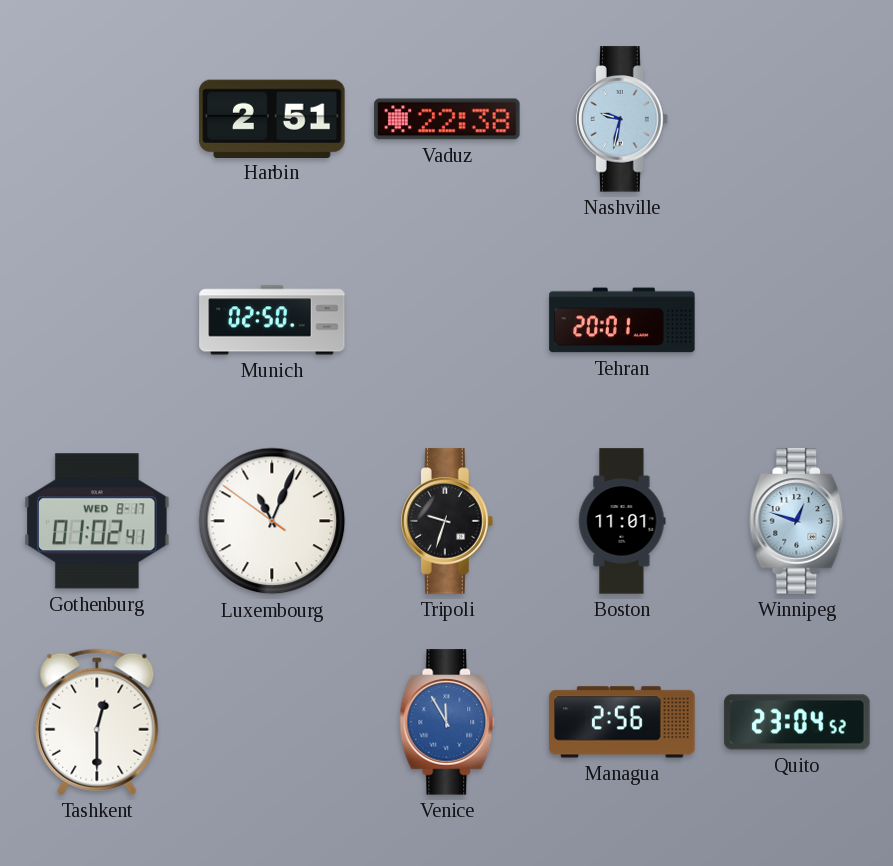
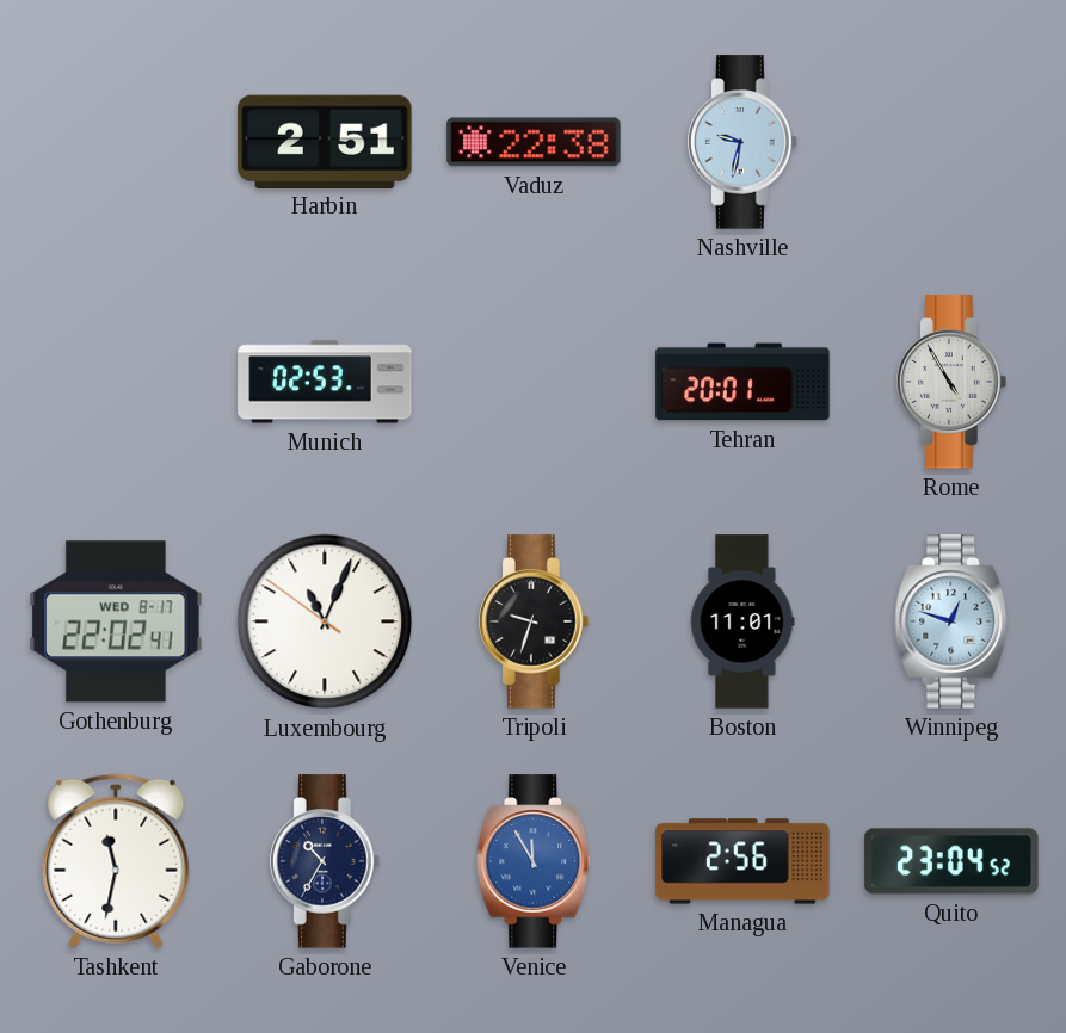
Munich: 02:50 -> 02:53 (325, 382)
Rome: none -> 4:55 (951, 382)
Gothenburg: 01:02 -> 22:02 (116, 621)
Tashkent: 12:30 -> 11:32 (116, 861)
Gaborone: none -> 10:35 (325, 861)
